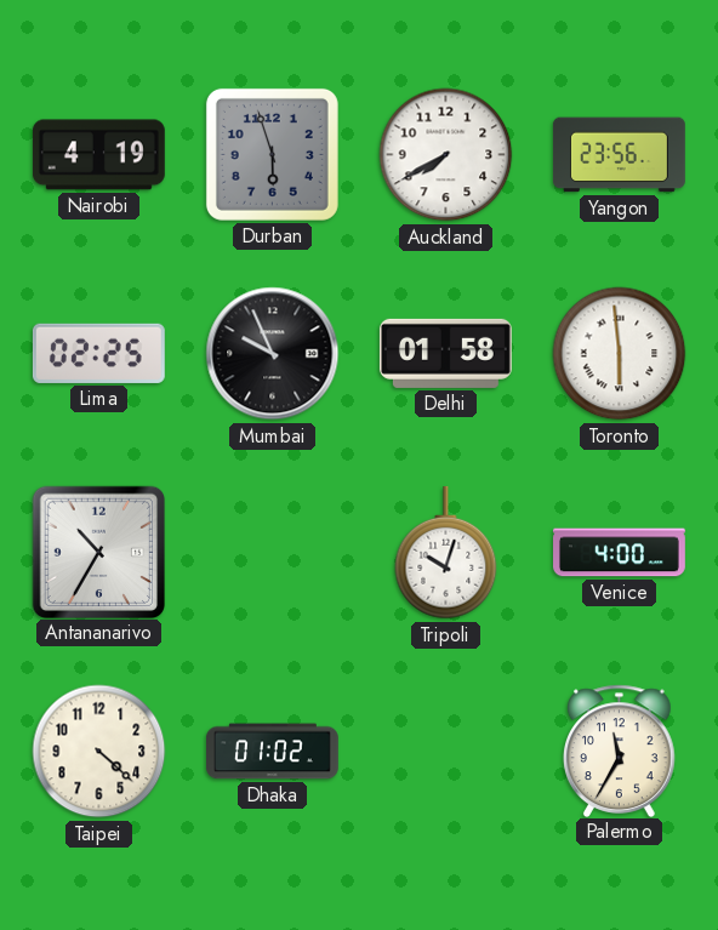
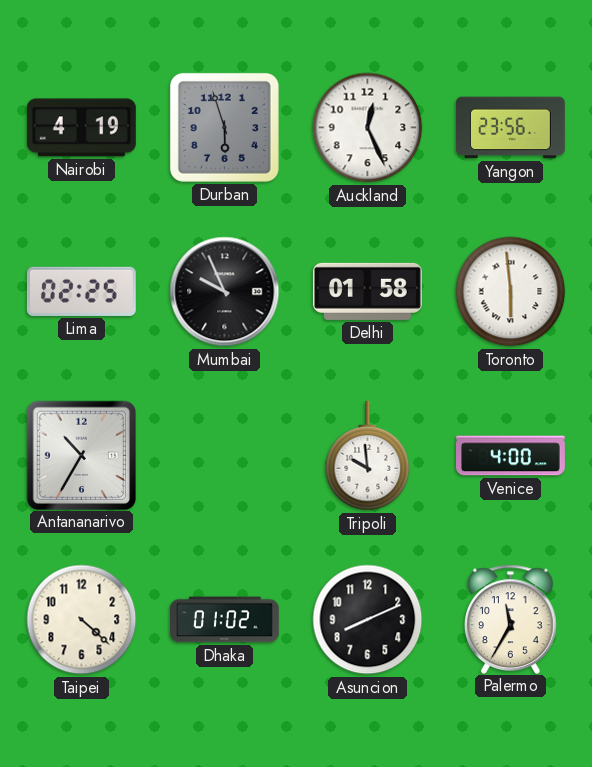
Auckland: 7:40 -> 12:26 (368, 128)
Tripoli: 10:03 -> 9:59 (368, 456)
Asuncion: none -> 8:11 (368, 620)
